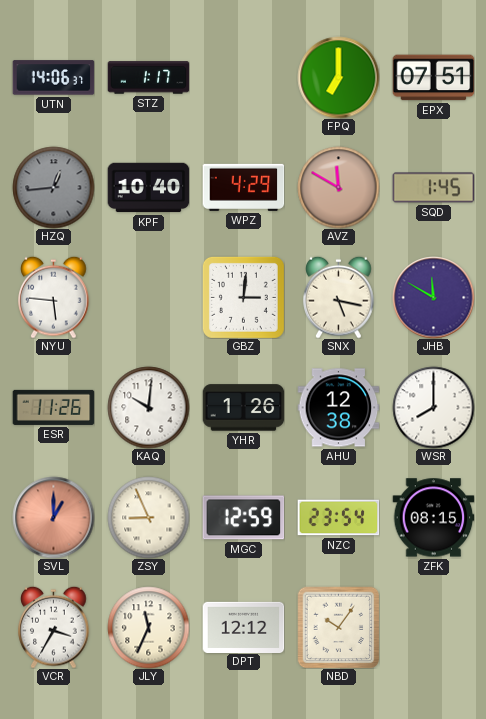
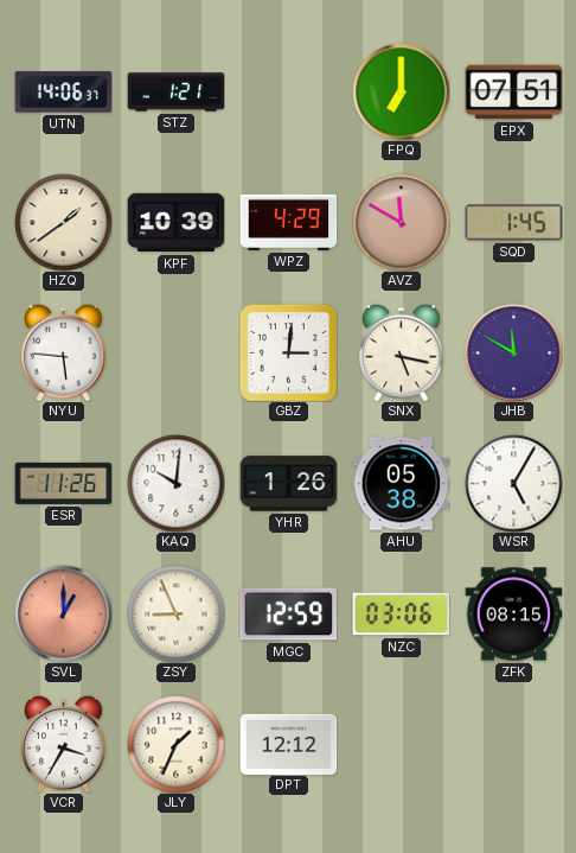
STZ: 1:17 -> 1:21 (175, 93)
HZQ: 12:44 -> 1:39 (63, 222)
HZQ dial: grey -> cream (63, 222)
KPF: 10:40 -> 10:39 (175, 223)
AHU: 12:38 -> 05:38 (401, 484)
WSR: 8:00 -> 5:05 (513, 483)
NZC: 23:54 -> 03:06 (401, 615)
JLY: 11:34 -> 1:34 (175, 744)
NBD: 10:06 -> none (338, 627)
